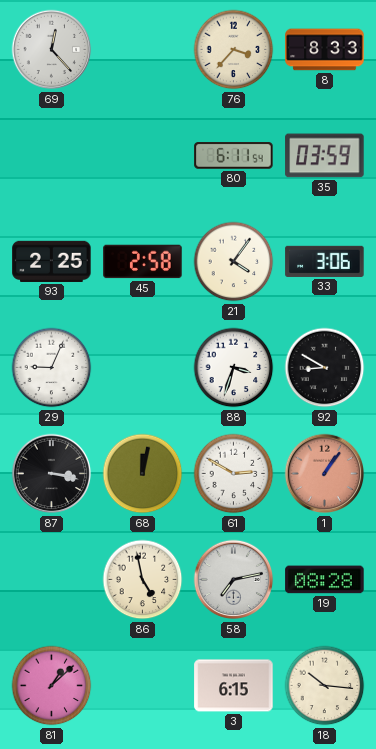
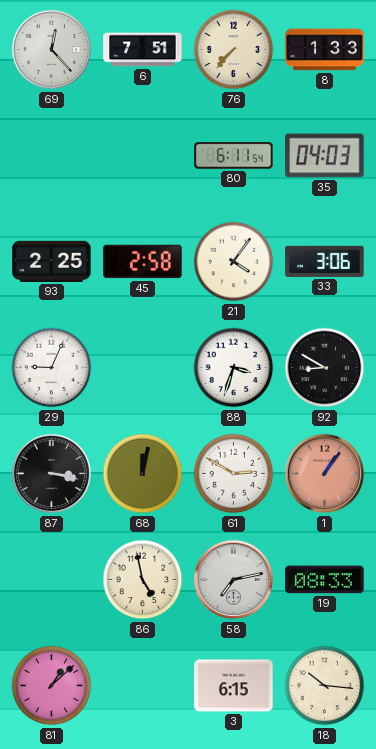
6: none -> 7:51 (143, 50)
76: 3:37 -> 7:37 (234, 50)
8: 8:33 -> 1:33 (325, 50)
35: 03:59 -> 04:03 (325, 156)
19: 08:28 -> 08:33 (325, 580)
